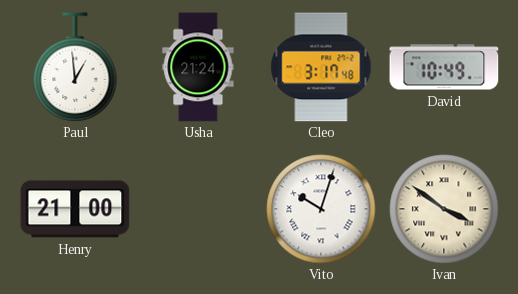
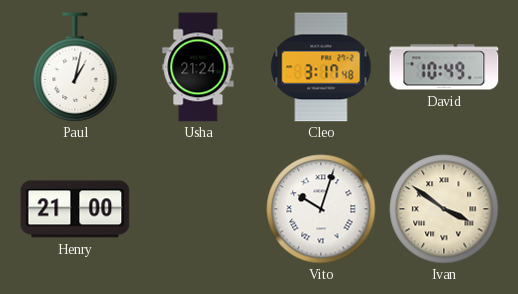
Paul: 12:59 -> 1:02 (75, 67)
